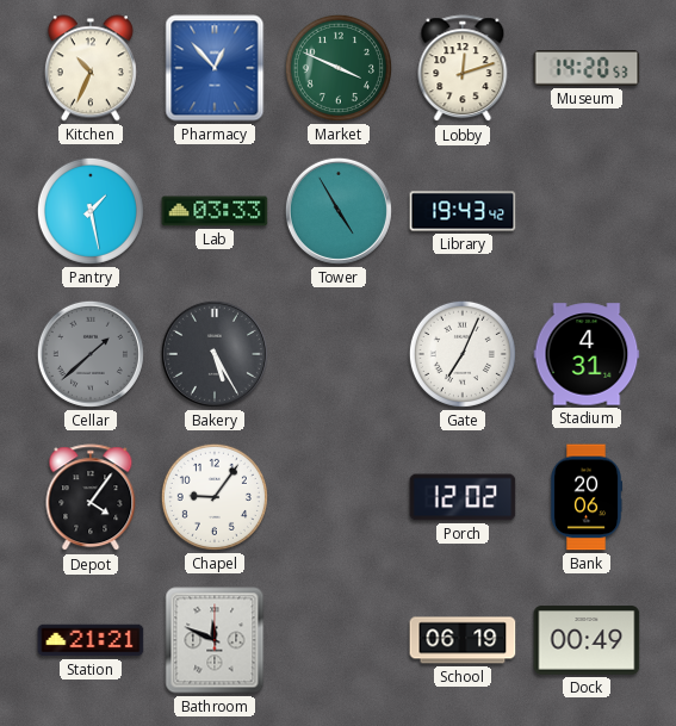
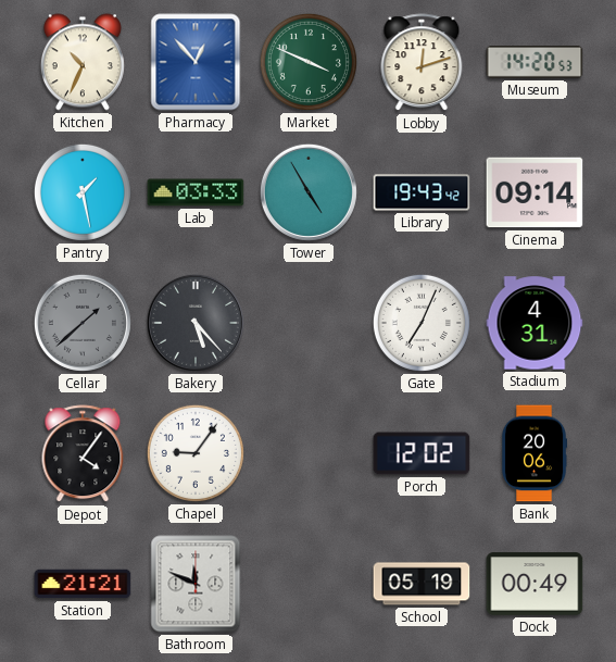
Cinema: none -> 09:14 (535, 192)
Bakery: 5:25 -> 5:23 (196, 323)
School: 06:19 -> 05:19 (422, 584)
